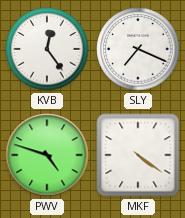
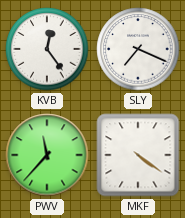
PWV: 4:48 -> 11:37 (47, 155)
